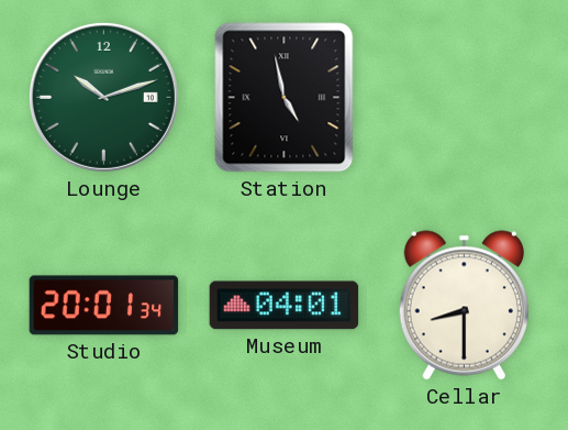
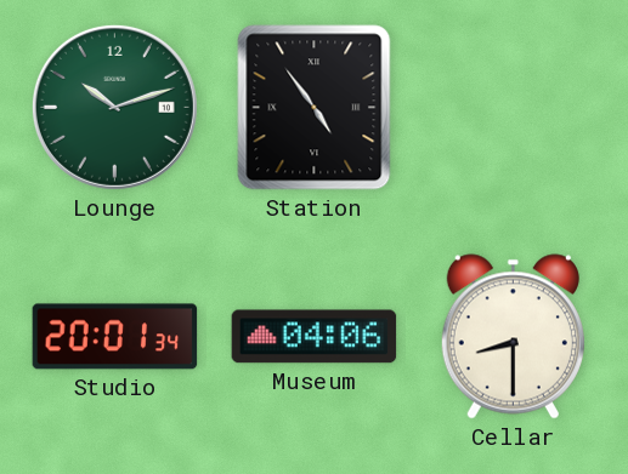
Station: 4:58 -> 4:54 (315, 108)
Museum: 04:01 -> 04:06 (315, 337)
